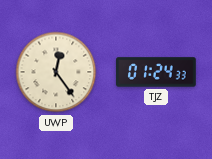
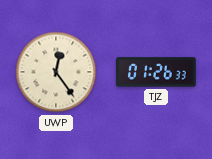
TJZ: 01:24 -> 01:26 (156, 72)
